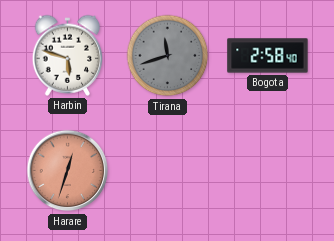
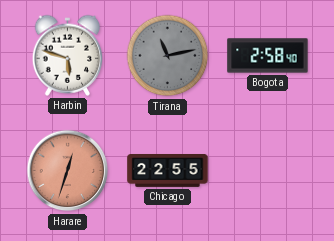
Tirana: 11:42 -> 11:13 (168, 56)
Chicago: none -> 22:55 (168, 171)
